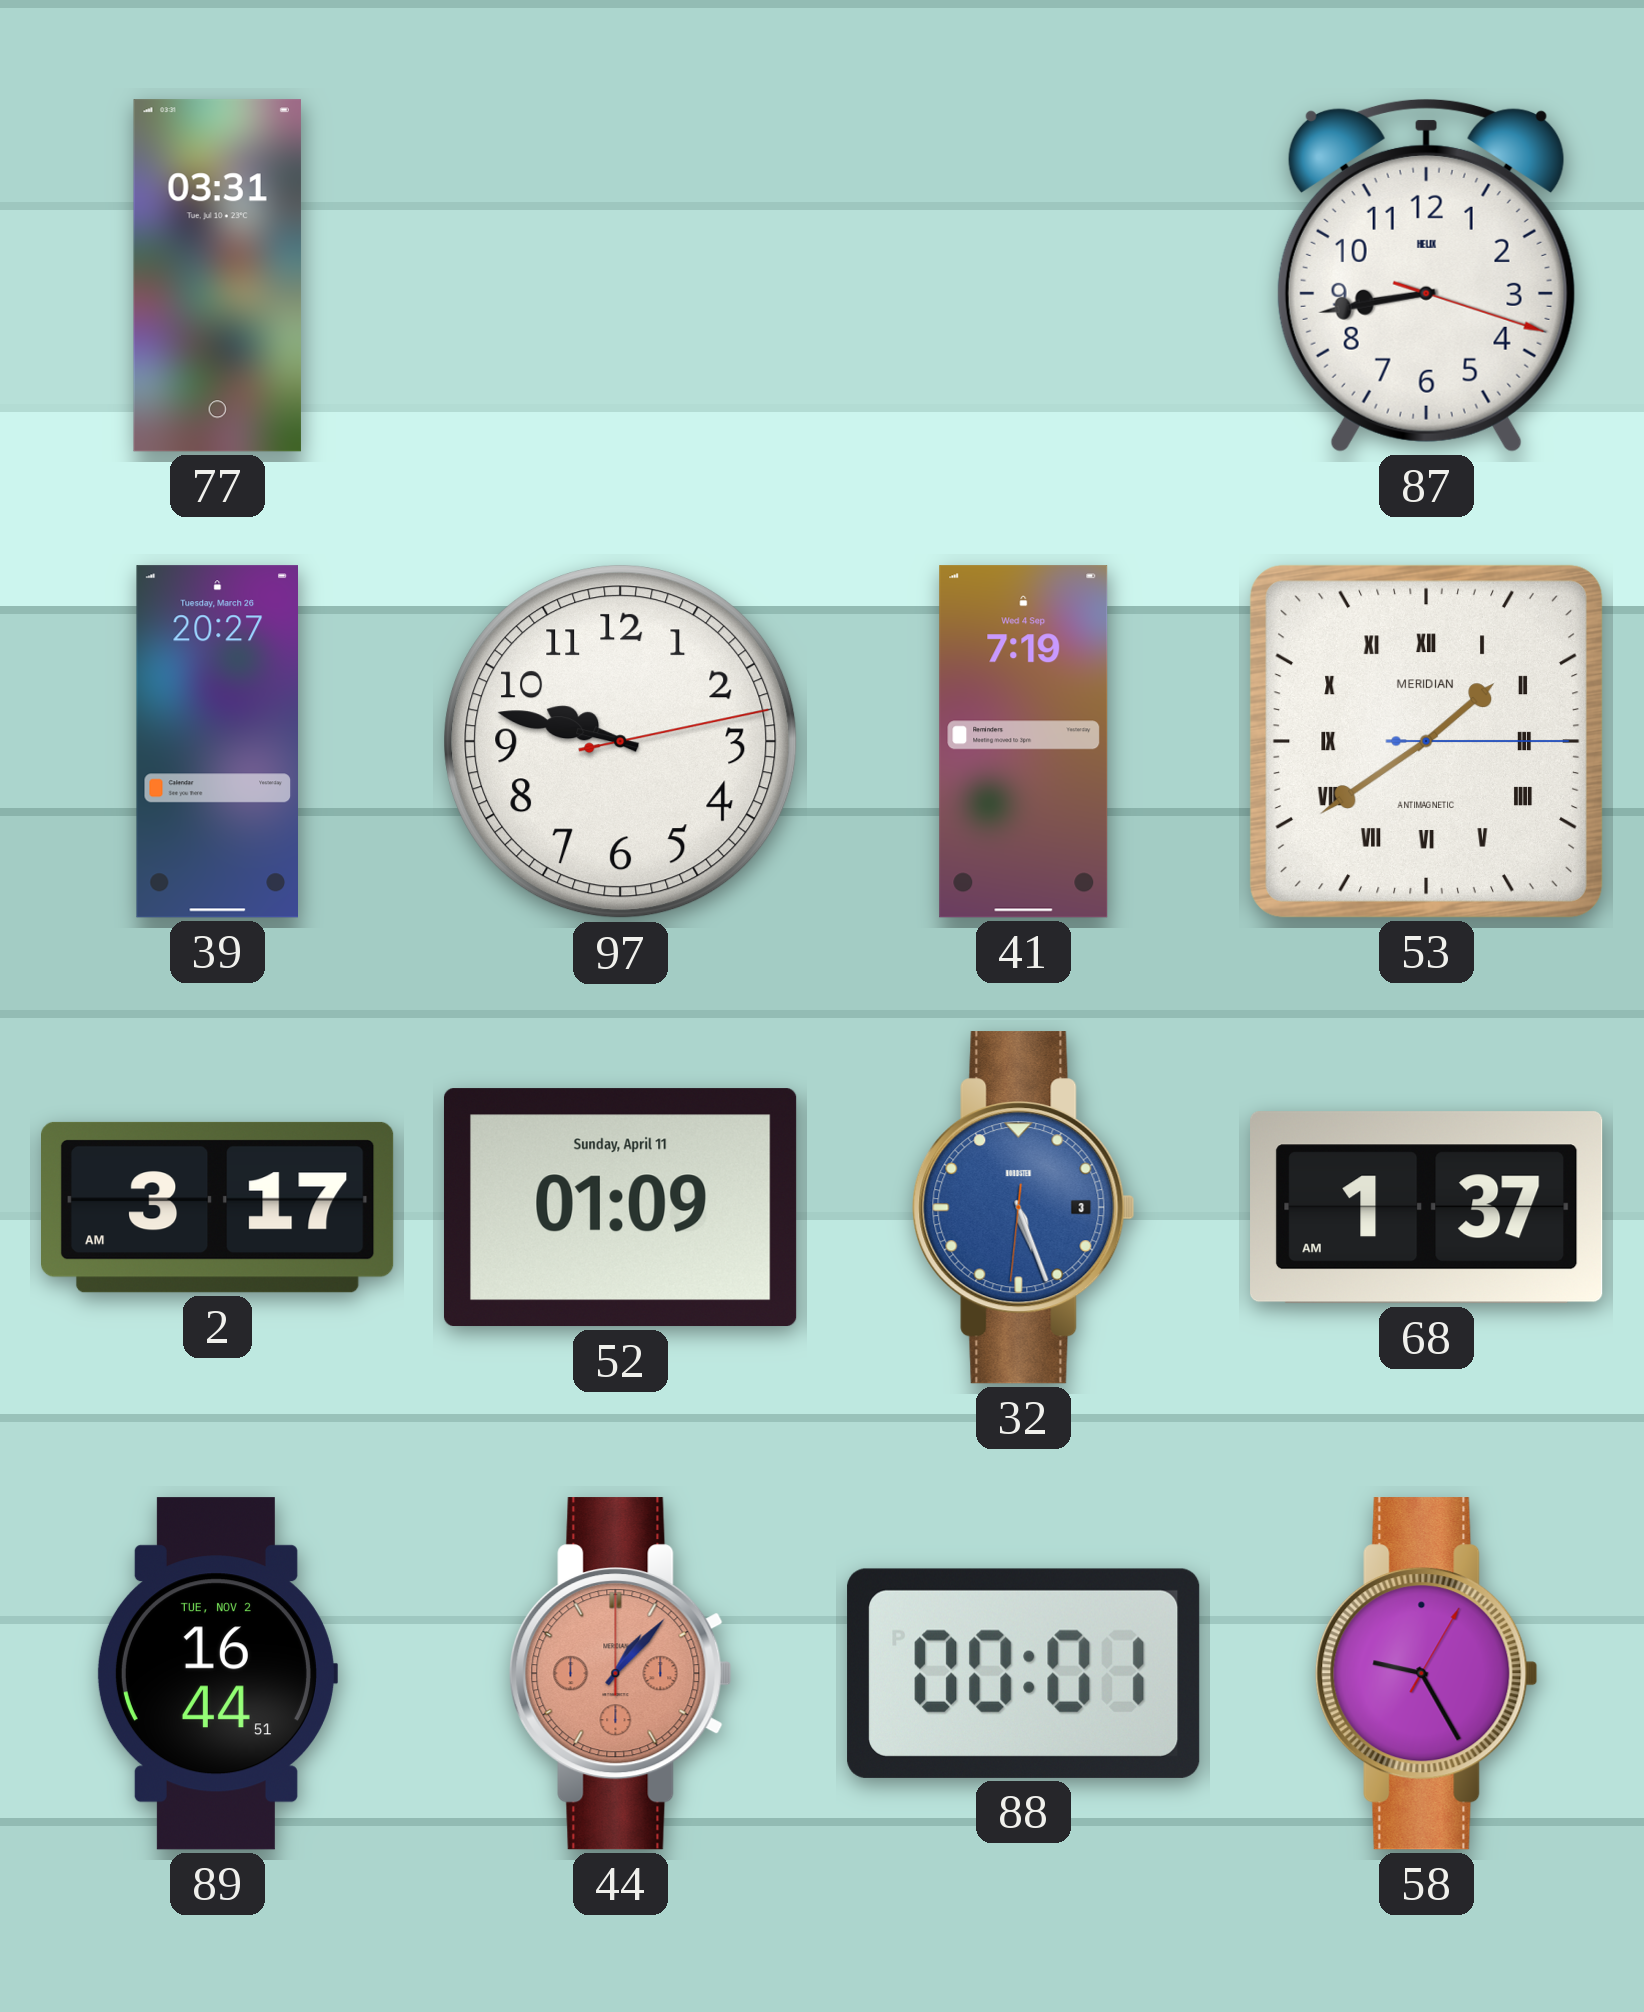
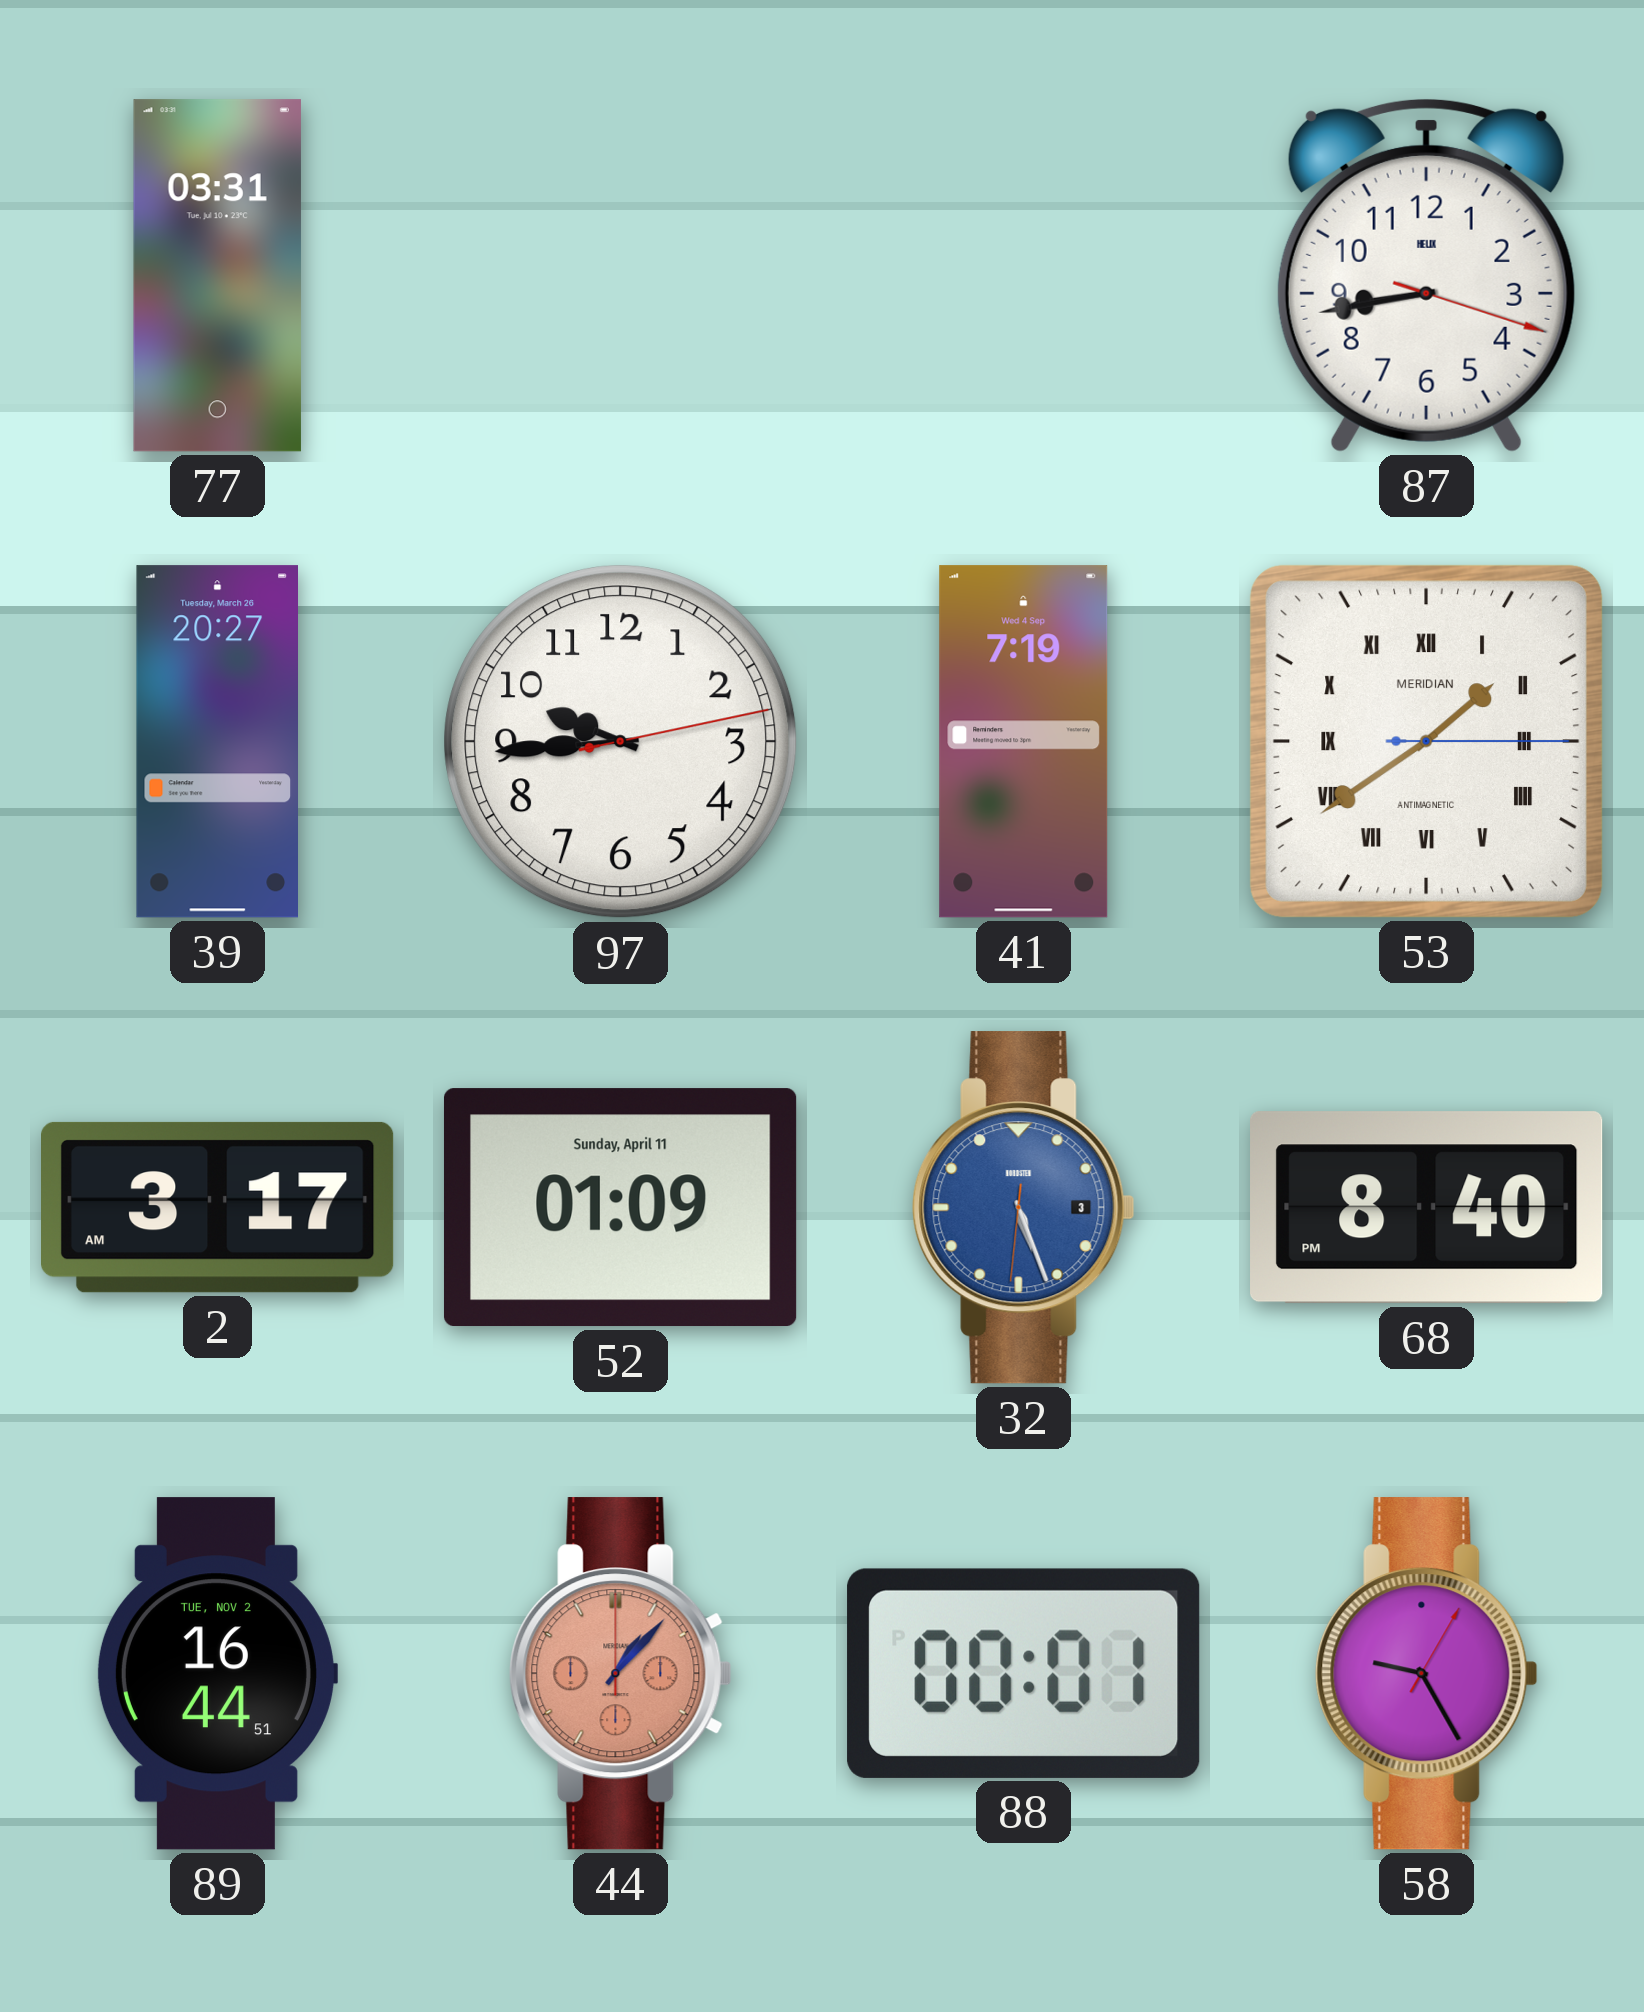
97: 9:47 -> 9:44 (621, 742)
68: 1:37 -> 8:40 (1427, 1208)
